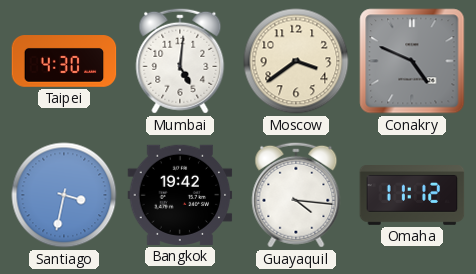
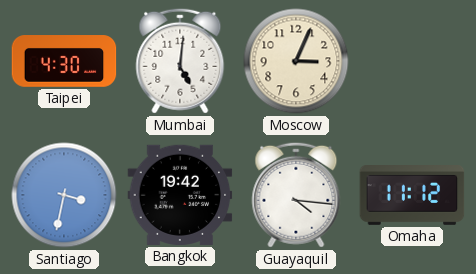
Moscow: 3:39 -> 3:04 (296, 61)
Conakry: 4:49 -> none (412, 61)
